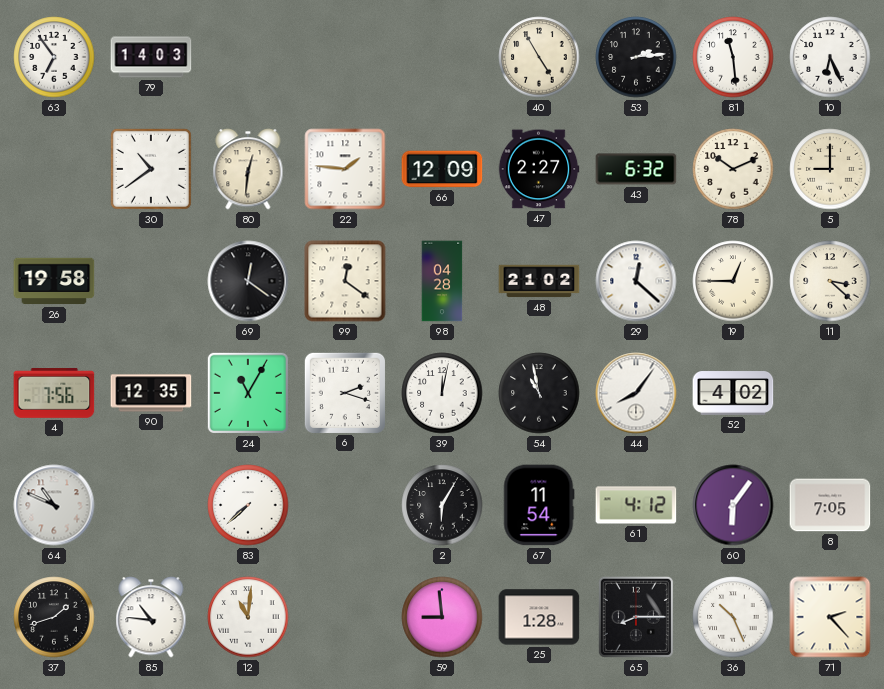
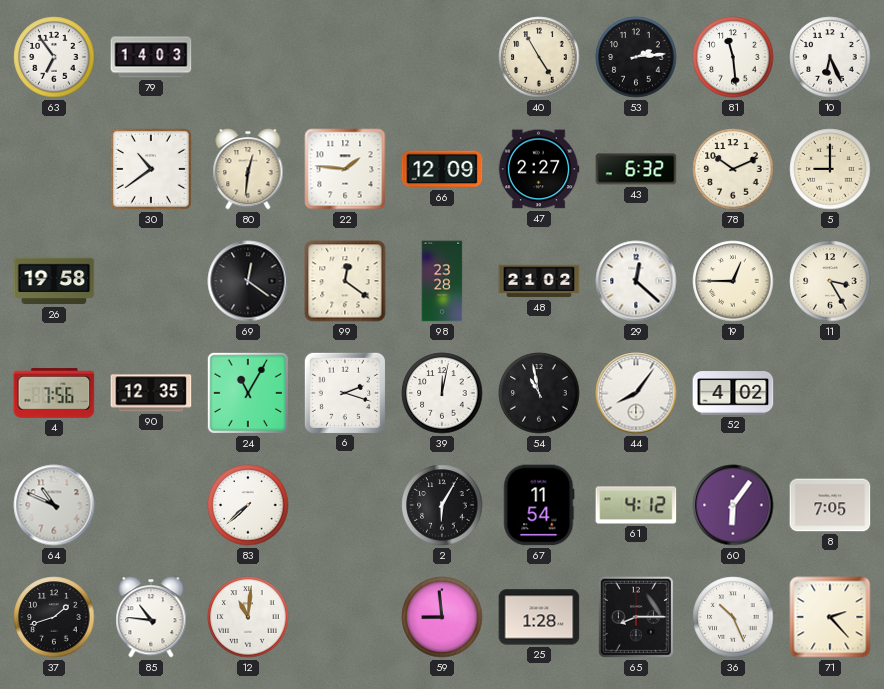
98: 04:28 -> 23:28 (442, 281)
11: 3:22 -> 3:25 (830, 281)
